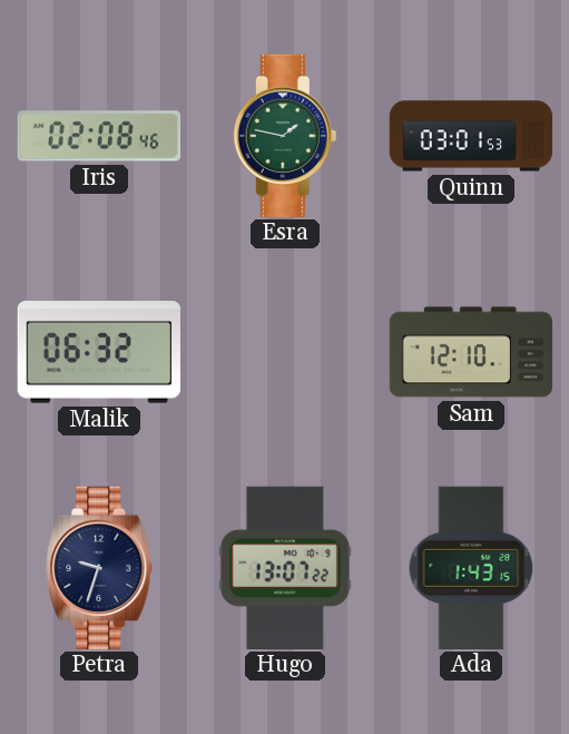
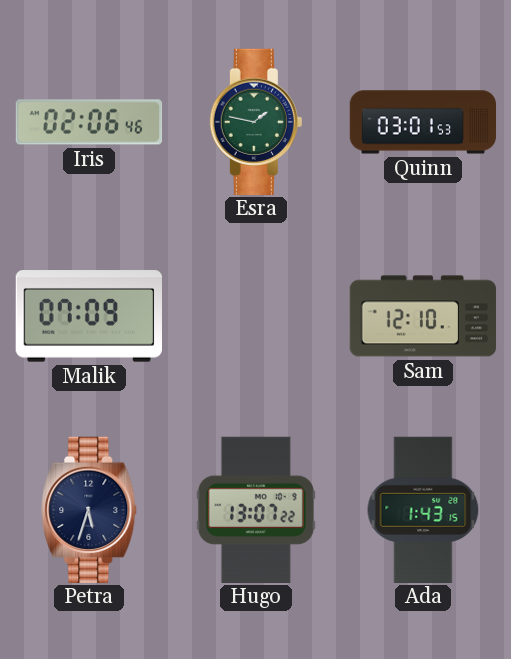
Iris: 02:08 -> 02:06 (89, 122)
Malik: 06:32 -> 07:09 (88, 316)
Petra: 9:33 -> 5:33 (89, 509)
